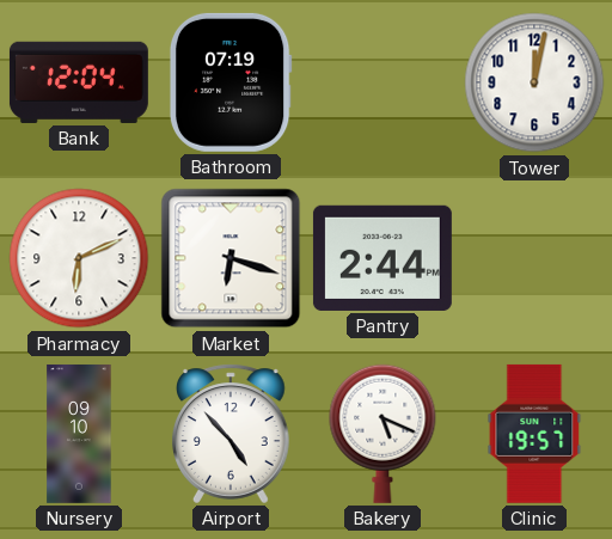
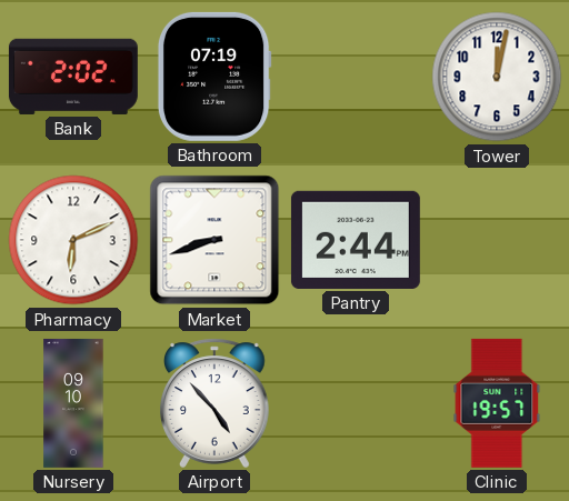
Bank: 12:04 -> 2:02 (73, 77)
Market: 6:18 -> 8:42 (214, 240)
Bakery: 5:19 -> none (382, 434)
